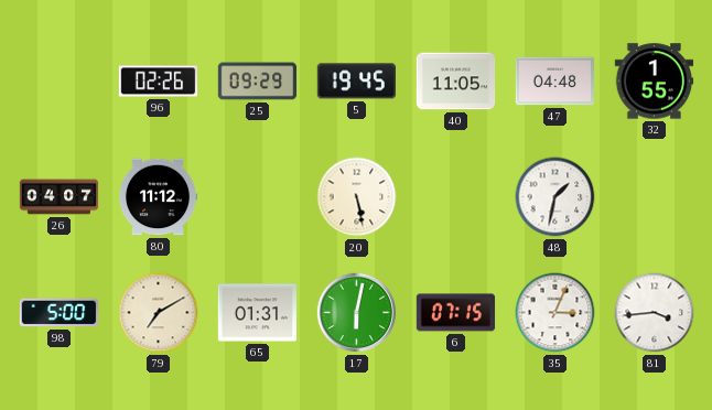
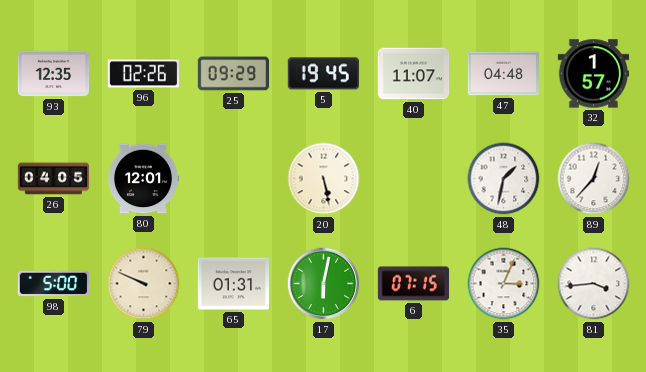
93: none -> 12:35 (54, 74)
40: 11:05 -> 11:07 (414, 74)
32: 1:55 -> 1:57 (594, 74)
26: 04:07 -> 04:05 (54, 179)
80: 11:12 -> 12:01 (143, 179)
89: none -> 12:37 (594, 179)
79: 7:10 -> 9:49 (144, 284)
